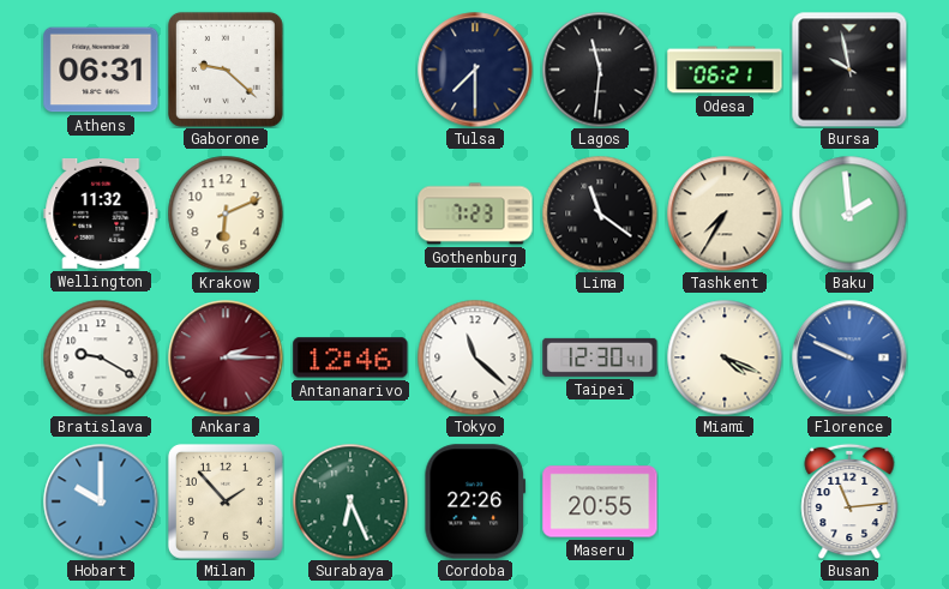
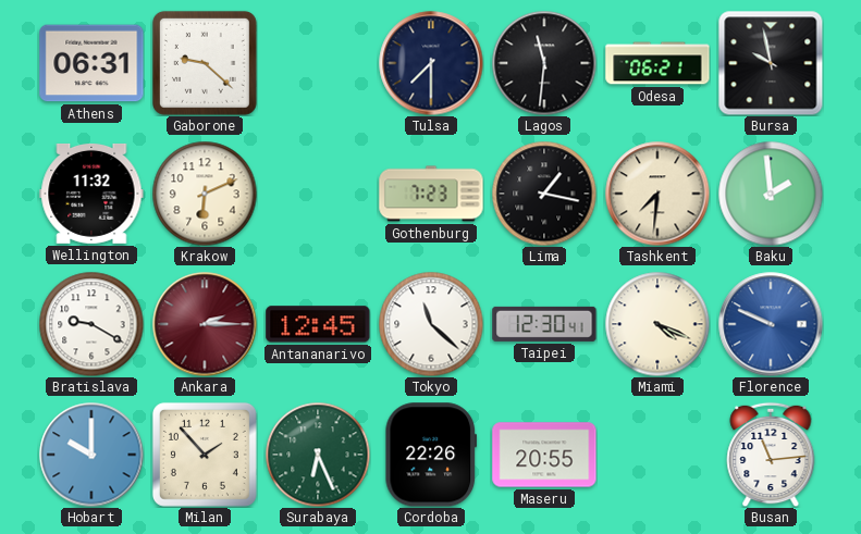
Lima: 11:21 -> 1:17 (544, 194)
Tashkent: 7:35 -> 7:31 (657, 194)
Antananarivo: 12:46 -> 12:45 (318, 324)
